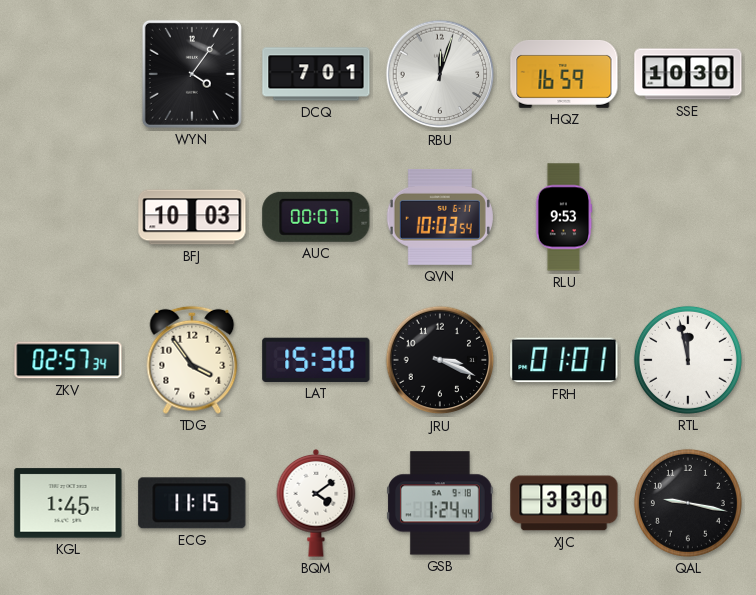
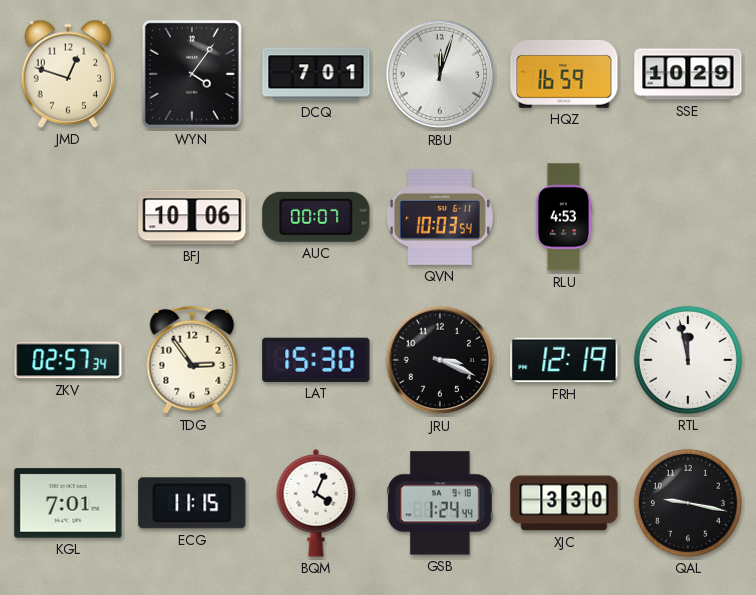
JMD: none -> 12:48 (68, 74)
SSE: 10:30 -> 10:29 (688, 74)
BFJ: 10:03 -> 10:06 (192, 217)
RLU: 9:53 -> 4:53 (564, 217)
TDG: 3:54 -> 2:54 (192, 360)
FRH: 01:01 -> 12:19 (564, 360)
KGL: 1:45 -> 7:01 (68, 503)
BQM: 4:09 -> 4:04 (316, 504)
